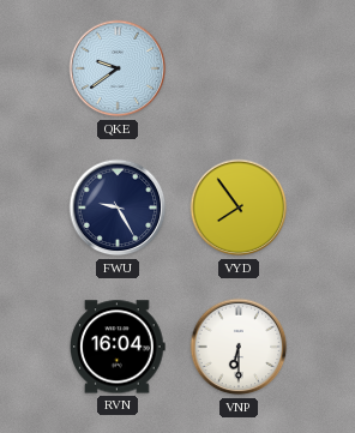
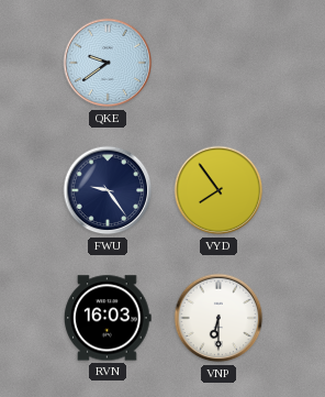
FWU: 9:25 -> 9:24 (108, 190)
RVN: 16:04 -> 16:03 (109, 318)
